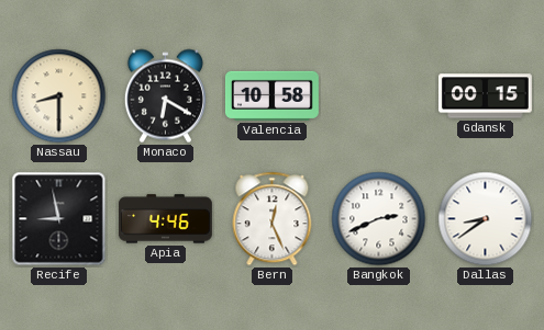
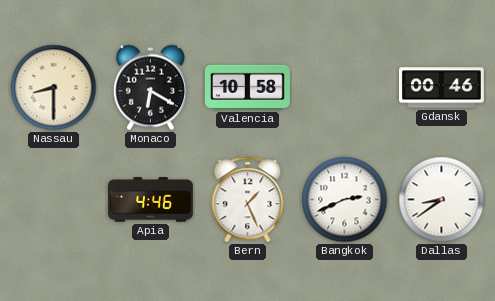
Gdansk: 00:15 -> 00:46 (442, 88)
Recife: 8:58 -> none (59, 219)
Bern: 12:26 -> 1:26 (248, 200)
